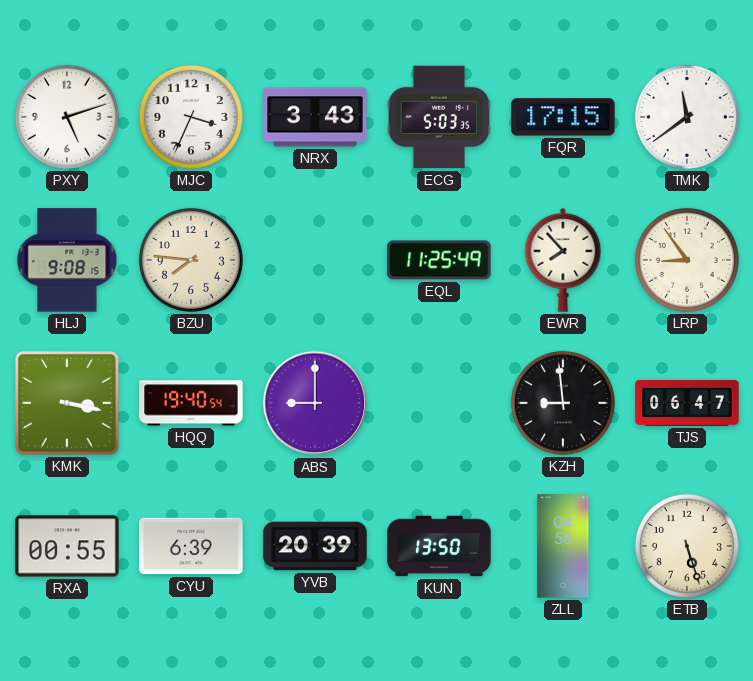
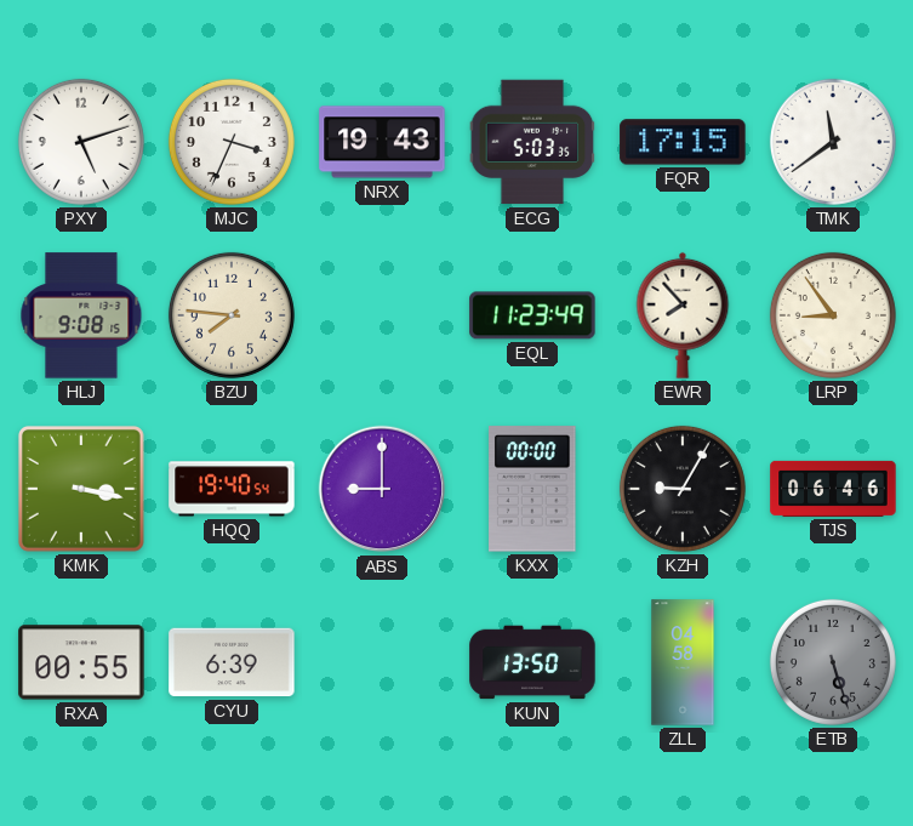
NRX: 3:43 -> 19:43 (382, 142)
EQL: 11:25 -> 11:23 (532, 315)
KXX: none -> 00:00 (532, 489)
KZH: 8:59 -> 9:05 (683, 489)
TJS: 06:47 -> 06:46 (833, 489)
YVB: 20:39 -> none (315, 546)
ETB dial: cream -> grey (833, 662)
